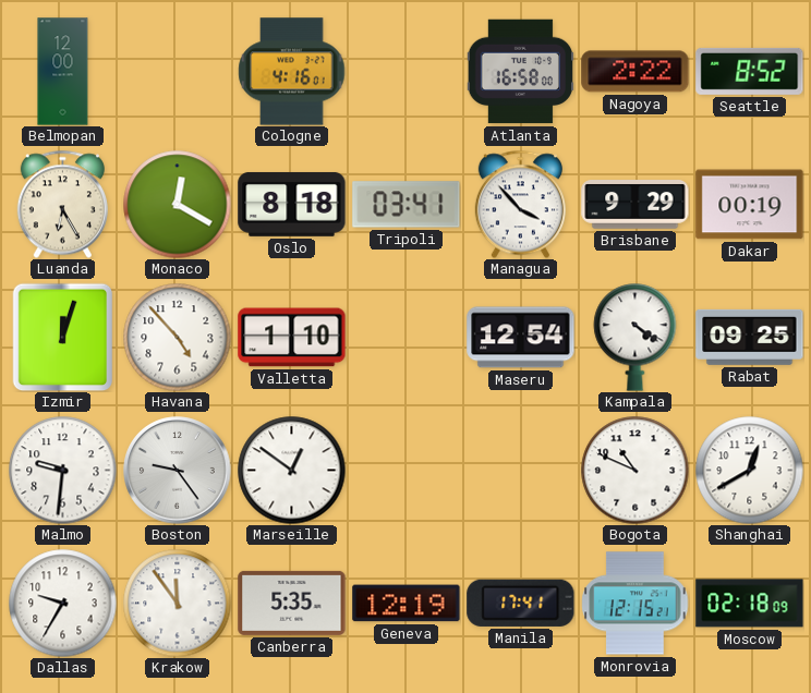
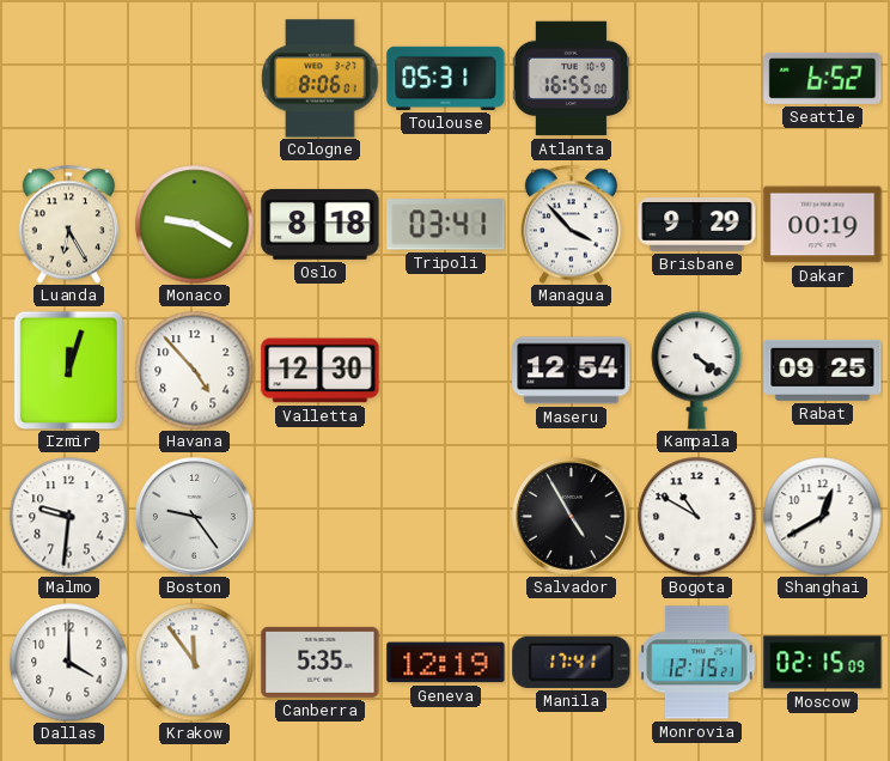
Belmopan: 12:00 -> none (63, 72)
Cologne: 4:16 -> 8:06 (321, 79)
Toulouse: none -> 05:31 (446, 78)
Atlanta: 16:58 -> 16:55 (571, 79)
Nagoya: 2:22 -> none (636, 72)
Seattle: 8:52 -> 6:52 (823, 78)
Monaco: 12:20 -> 9:20 (195, 225)
Valletta: 1:10 -> 12:30 (321, 371)
Marseille: 12:51 -> none (292, 471)
Salvador: none -> 4:55 (572, 517)
Bogota: 10:49 -> 10:50 (697, 517)
Dallas: 9:35 -> 4:00 (69, 663)
Moscow: 02:18 -> 02:15 (823, 663)
